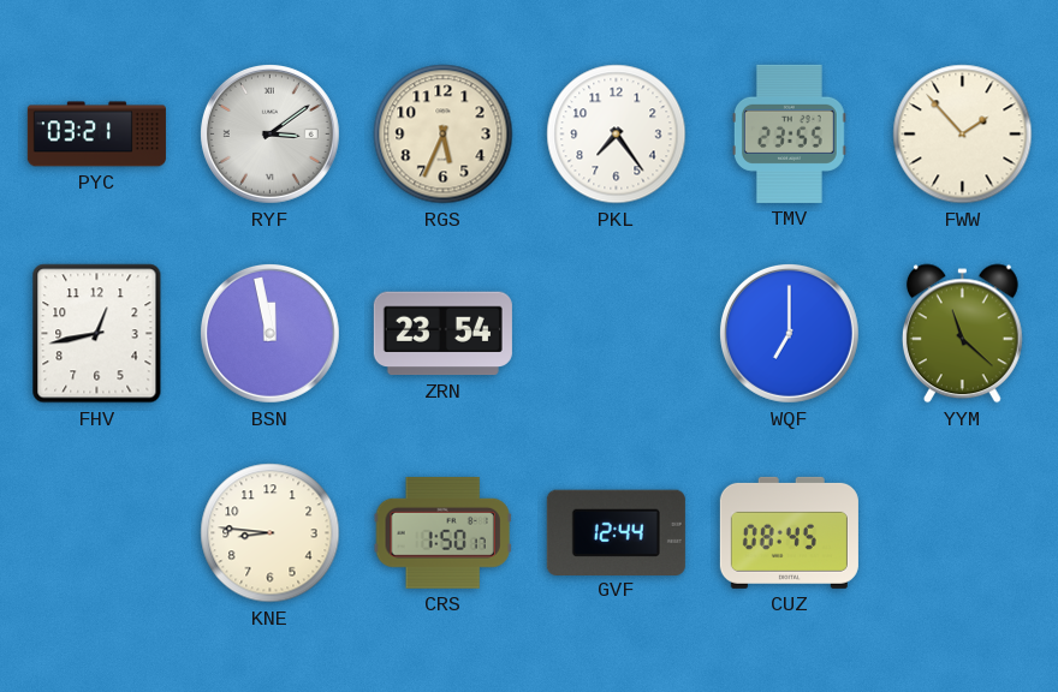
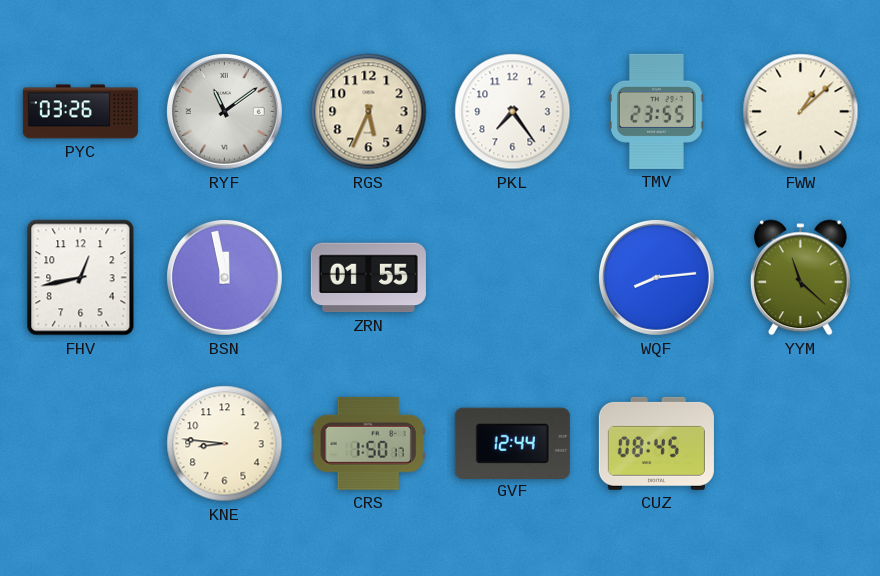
PYC: 03:21 -> 03:26 (80, 112)
RYF: 3:09 -> 11:09 (224, 111)
FWW: 1:53 -> 1:08 (801, 112)
ZRN: 23:54 -> 01:55 (368, 278)
WQF: 7:00 -> 8:14 (656, 277)
